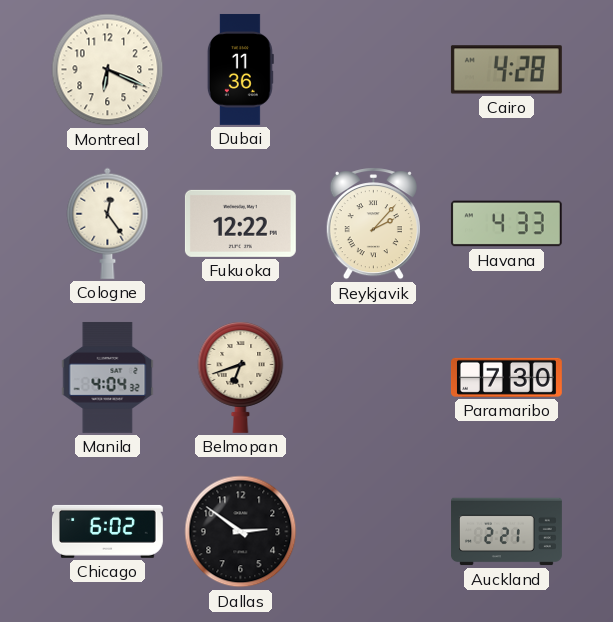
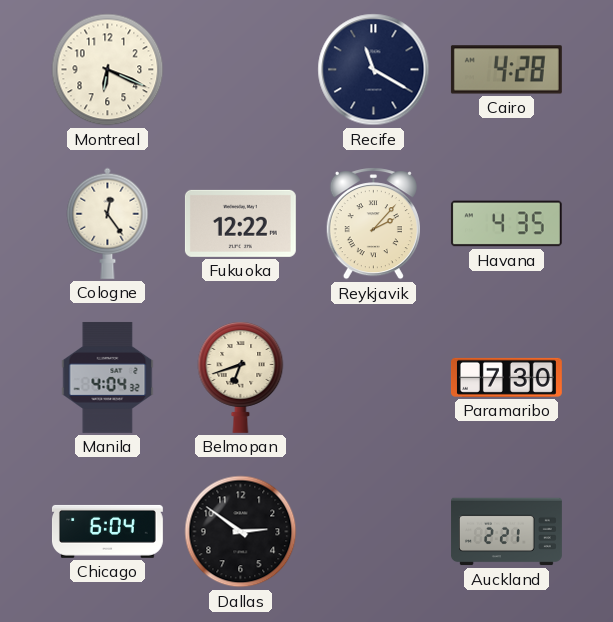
Dubai: 11:36 -> none (240, 69)
Recife: none -> 11:20 (374, 70)
Havana: 4:33 -> 4:35 (506, 224)
Chicago: 6:02 -> 6:04 (107, 531)
